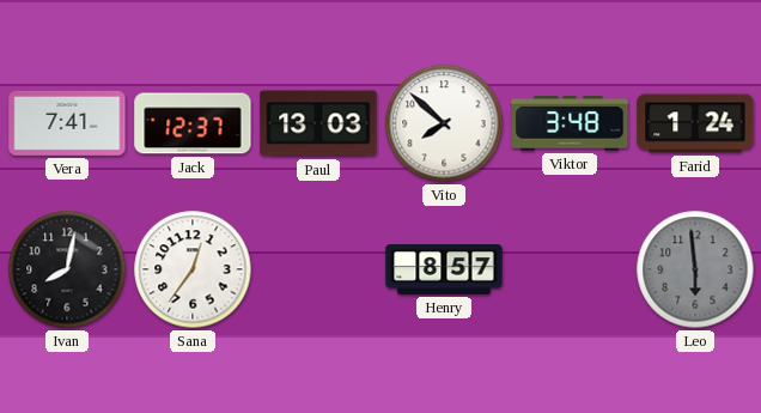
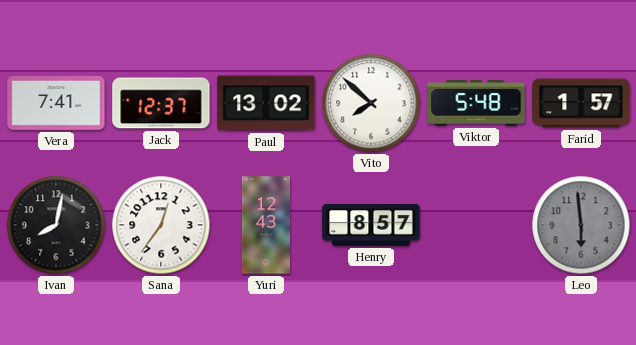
Paul: 13:03 -> 13:02 (266, 103)
Viktor: 3:48 -> 5:48 (476, 103)
Farid: 1:24 -> 1:57 (581, 103)
Yuri: none -> 12:43 (265, 225)
